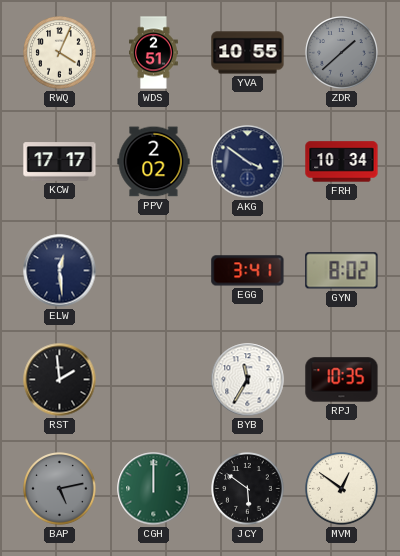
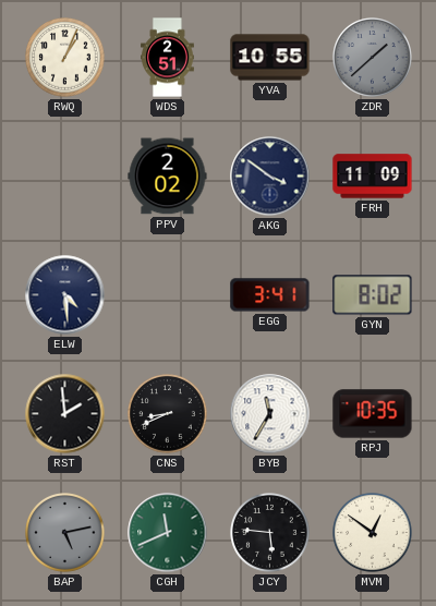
RWQ: 4:04 -> 1:04 (65, 58)
KCW: 17:17 -> none (60, 162)
FRH: 10:34 -> 11:09 (373, 177)
ELW: 12:29 -> 4:29 (65, 295)
CNS: none -> 8:41 (168, 414)
CGH: 12:00 -> 11:41 (168, 533)
JCY: 5:51 -> 5:46 (270, 533)
